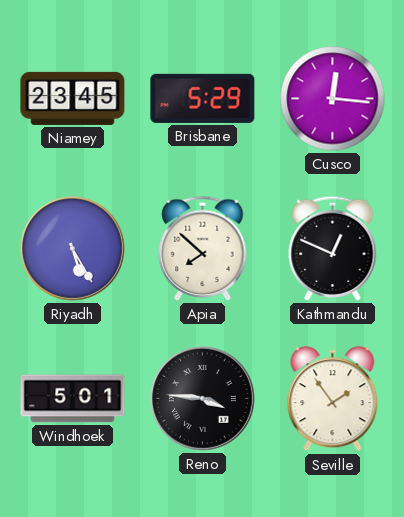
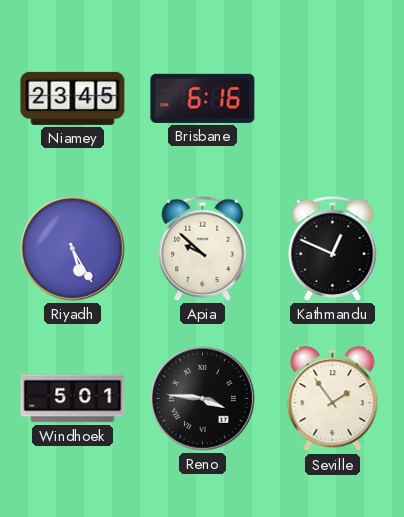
Brisbane: 5:29 -> 6:16 (203, 98)
Cusco: 12:16 -> none (333, 99)
Apia: 7:52 -> 9:52 (203, 248)
